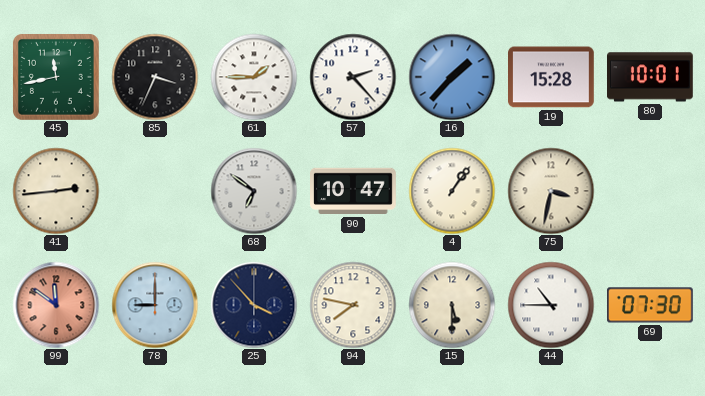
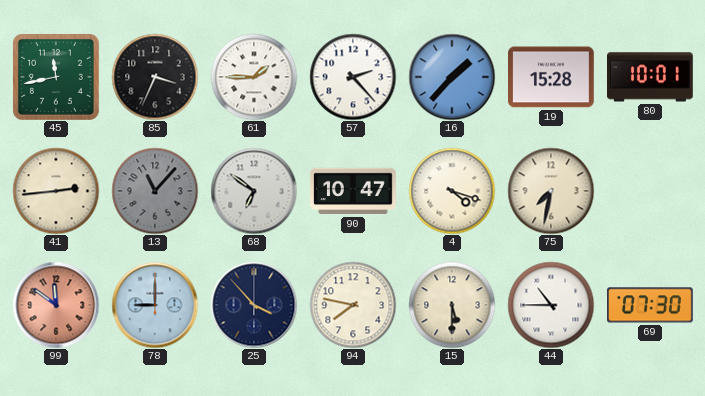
13: none -> 11:07 (155, 191)
4: 1:06 -> 4:18 (452, 191)
75: 3:32 -> 7:32 (551, 191)
